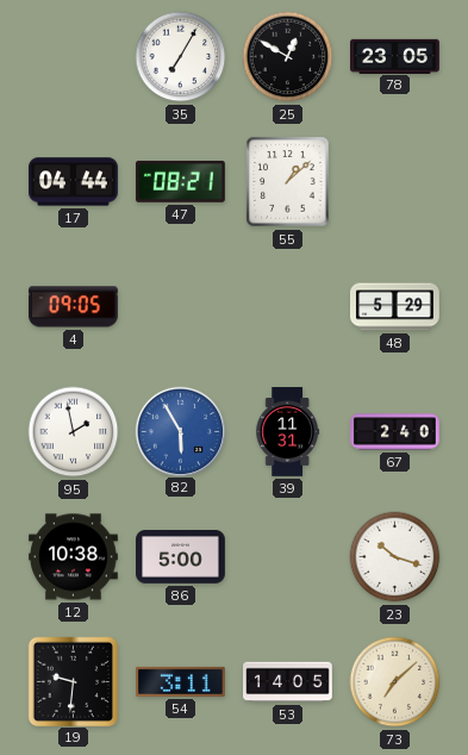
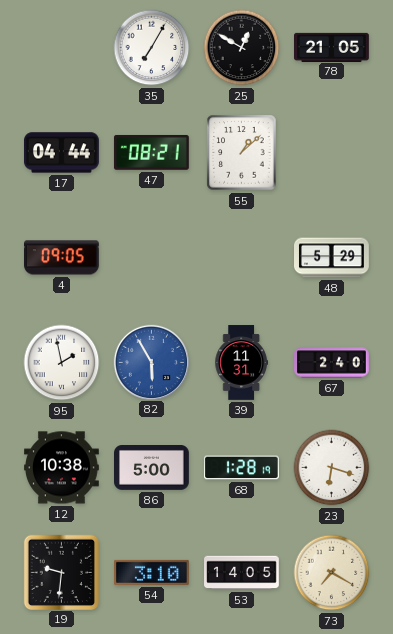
78: 23:05 -> 21:05 (332, 47)
68: none -> 1:28 (242, 468)
23: 10:18 -> 6:18 (332, 468)
54: 3:11 -> 3:10 (152, 572)
73: 7:08 -> 7:20 (332, 573)
